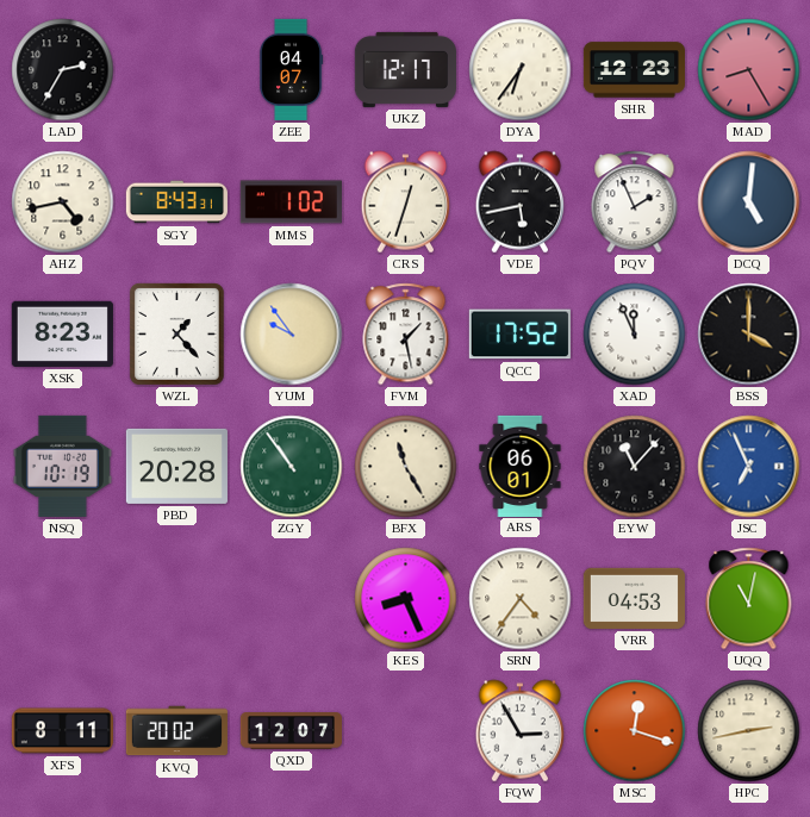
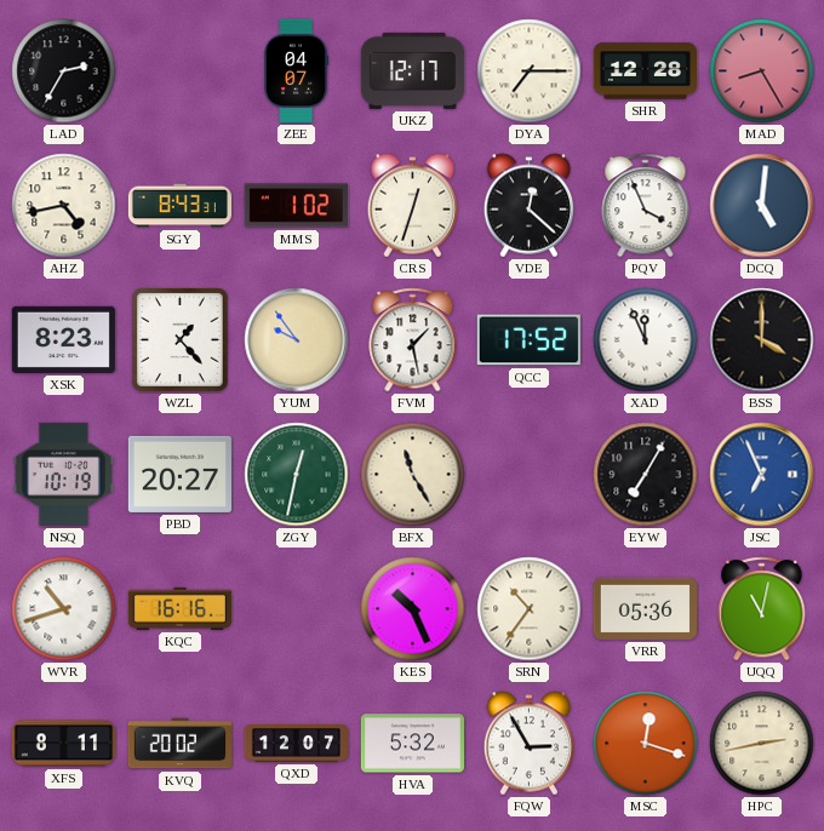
DYA: 6:36 -> 7:15 (530, 71)
SHR: 12:23 -> 12:28 (645, 71)
VDE: 5:43 -> 12:22 (530, 206)
PQV: 1:56 -> 3:56 (646, 206)
PBD: 20:28 -> 20:27 (179, 474)
ZGY: 10:54 -> 12:32 (297, 475)
ARS: 06:01 -> none (521, 466)
EYW: 11:07 -> 7:05 (646, 475)
WVR: none -> 10:42 (64, 609)
KQC: none -> 16:16 (179, 608)
KES: 8:26 -> 10:26 (413, 609)
SRN: 4:36 -> 10:36 (530, 609)
VRR: 04:53 -> 05:36 (645, 608)
HVA: none -> 5:32 (412, 744)
